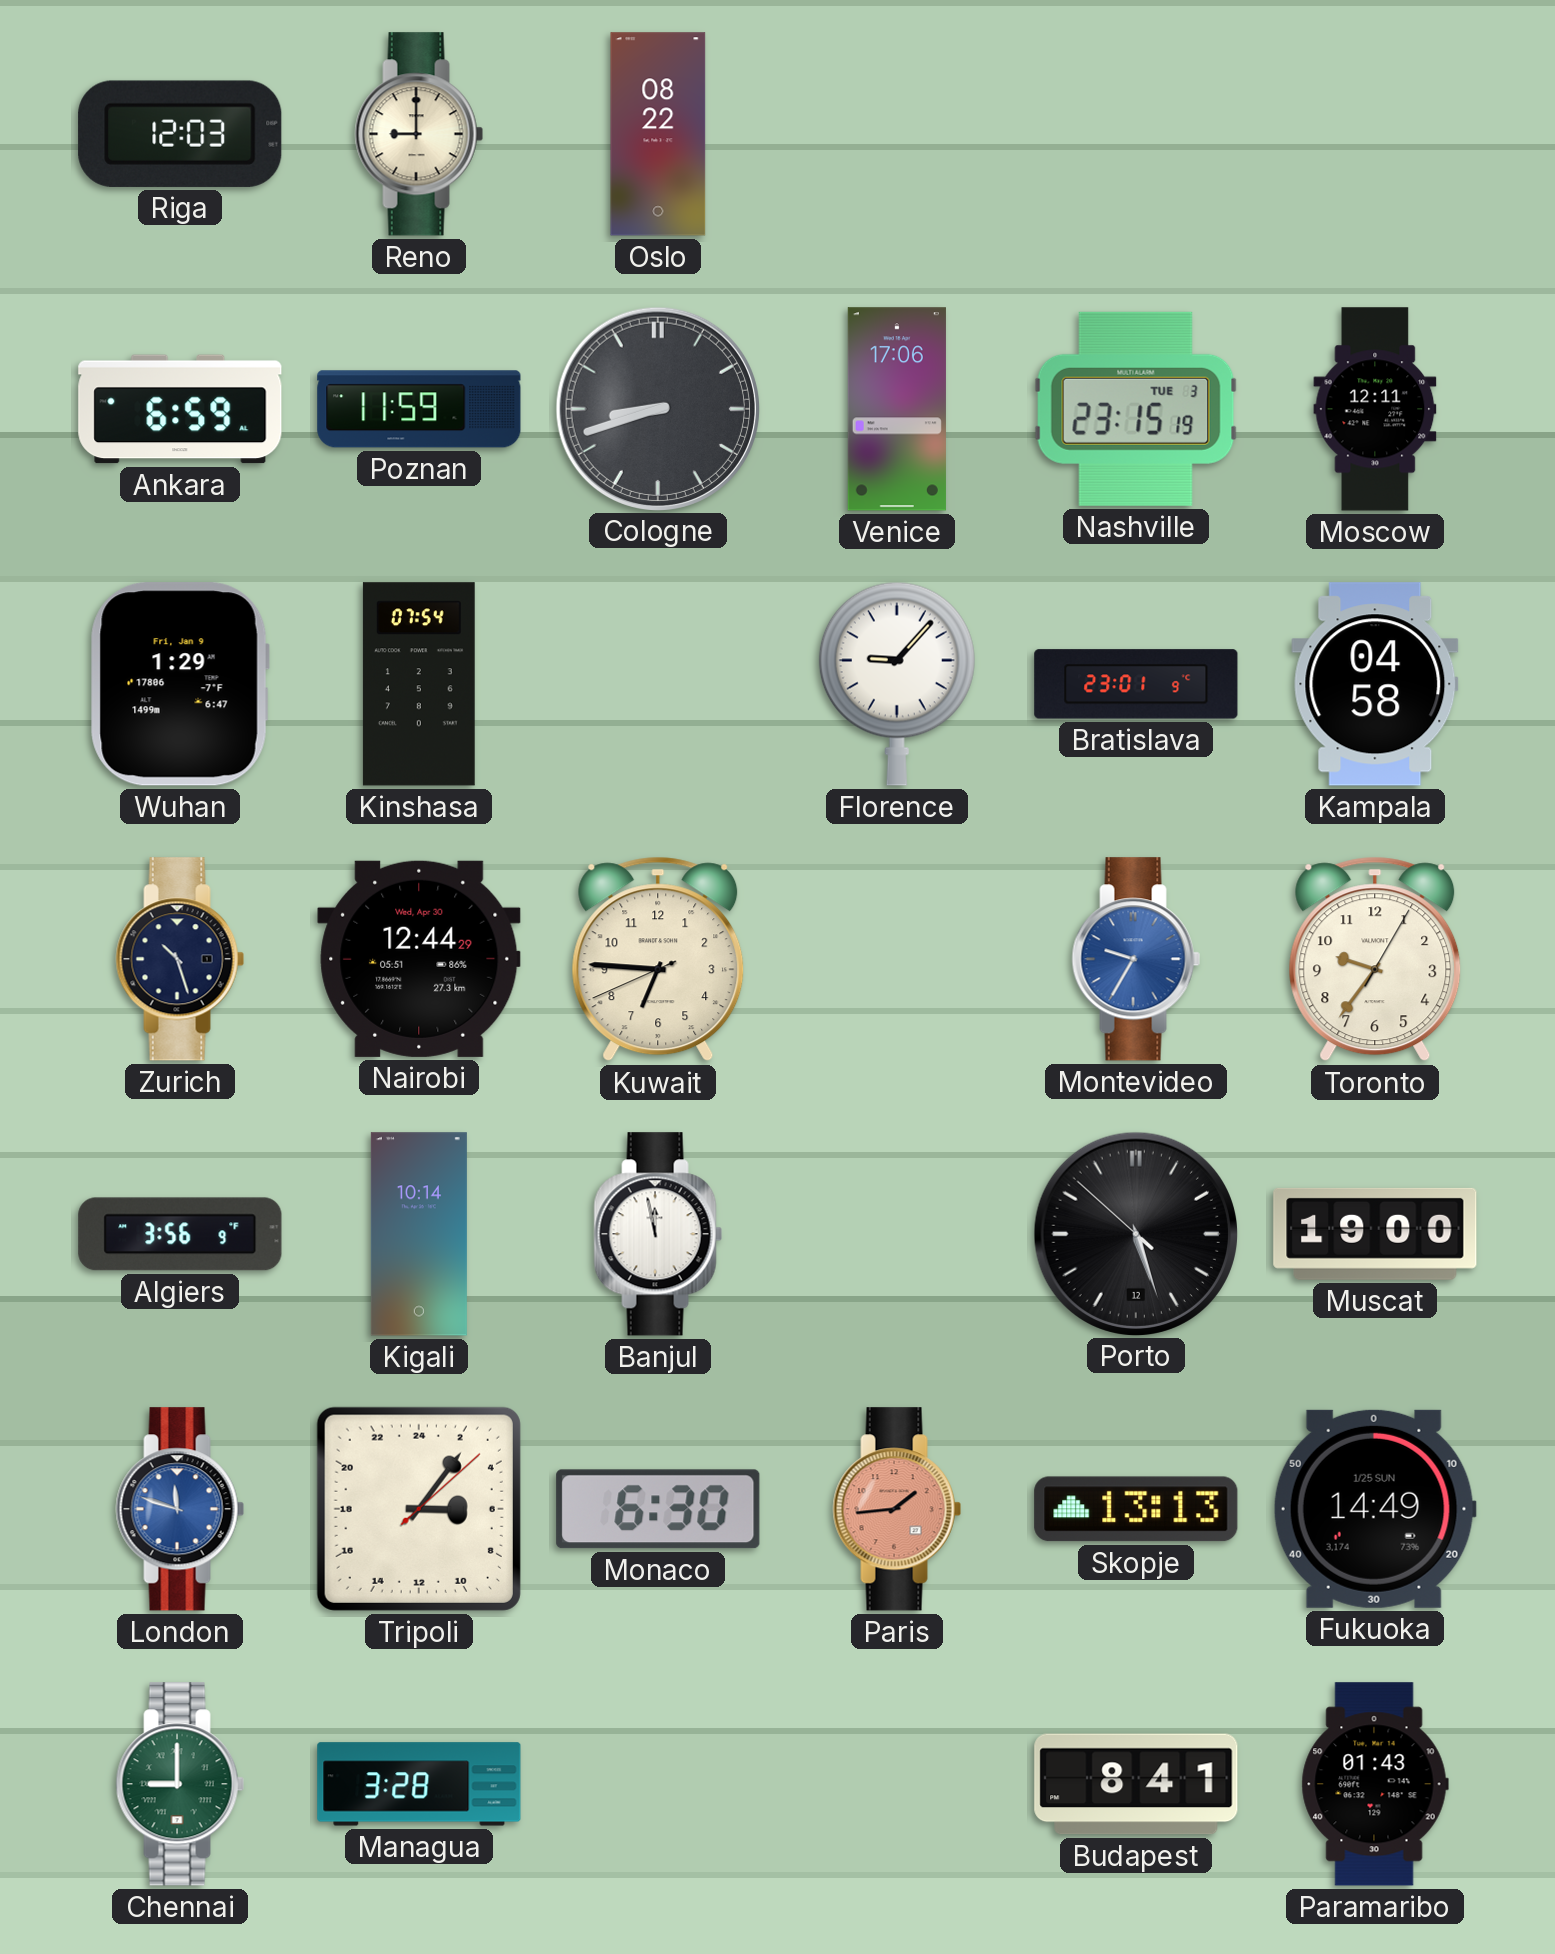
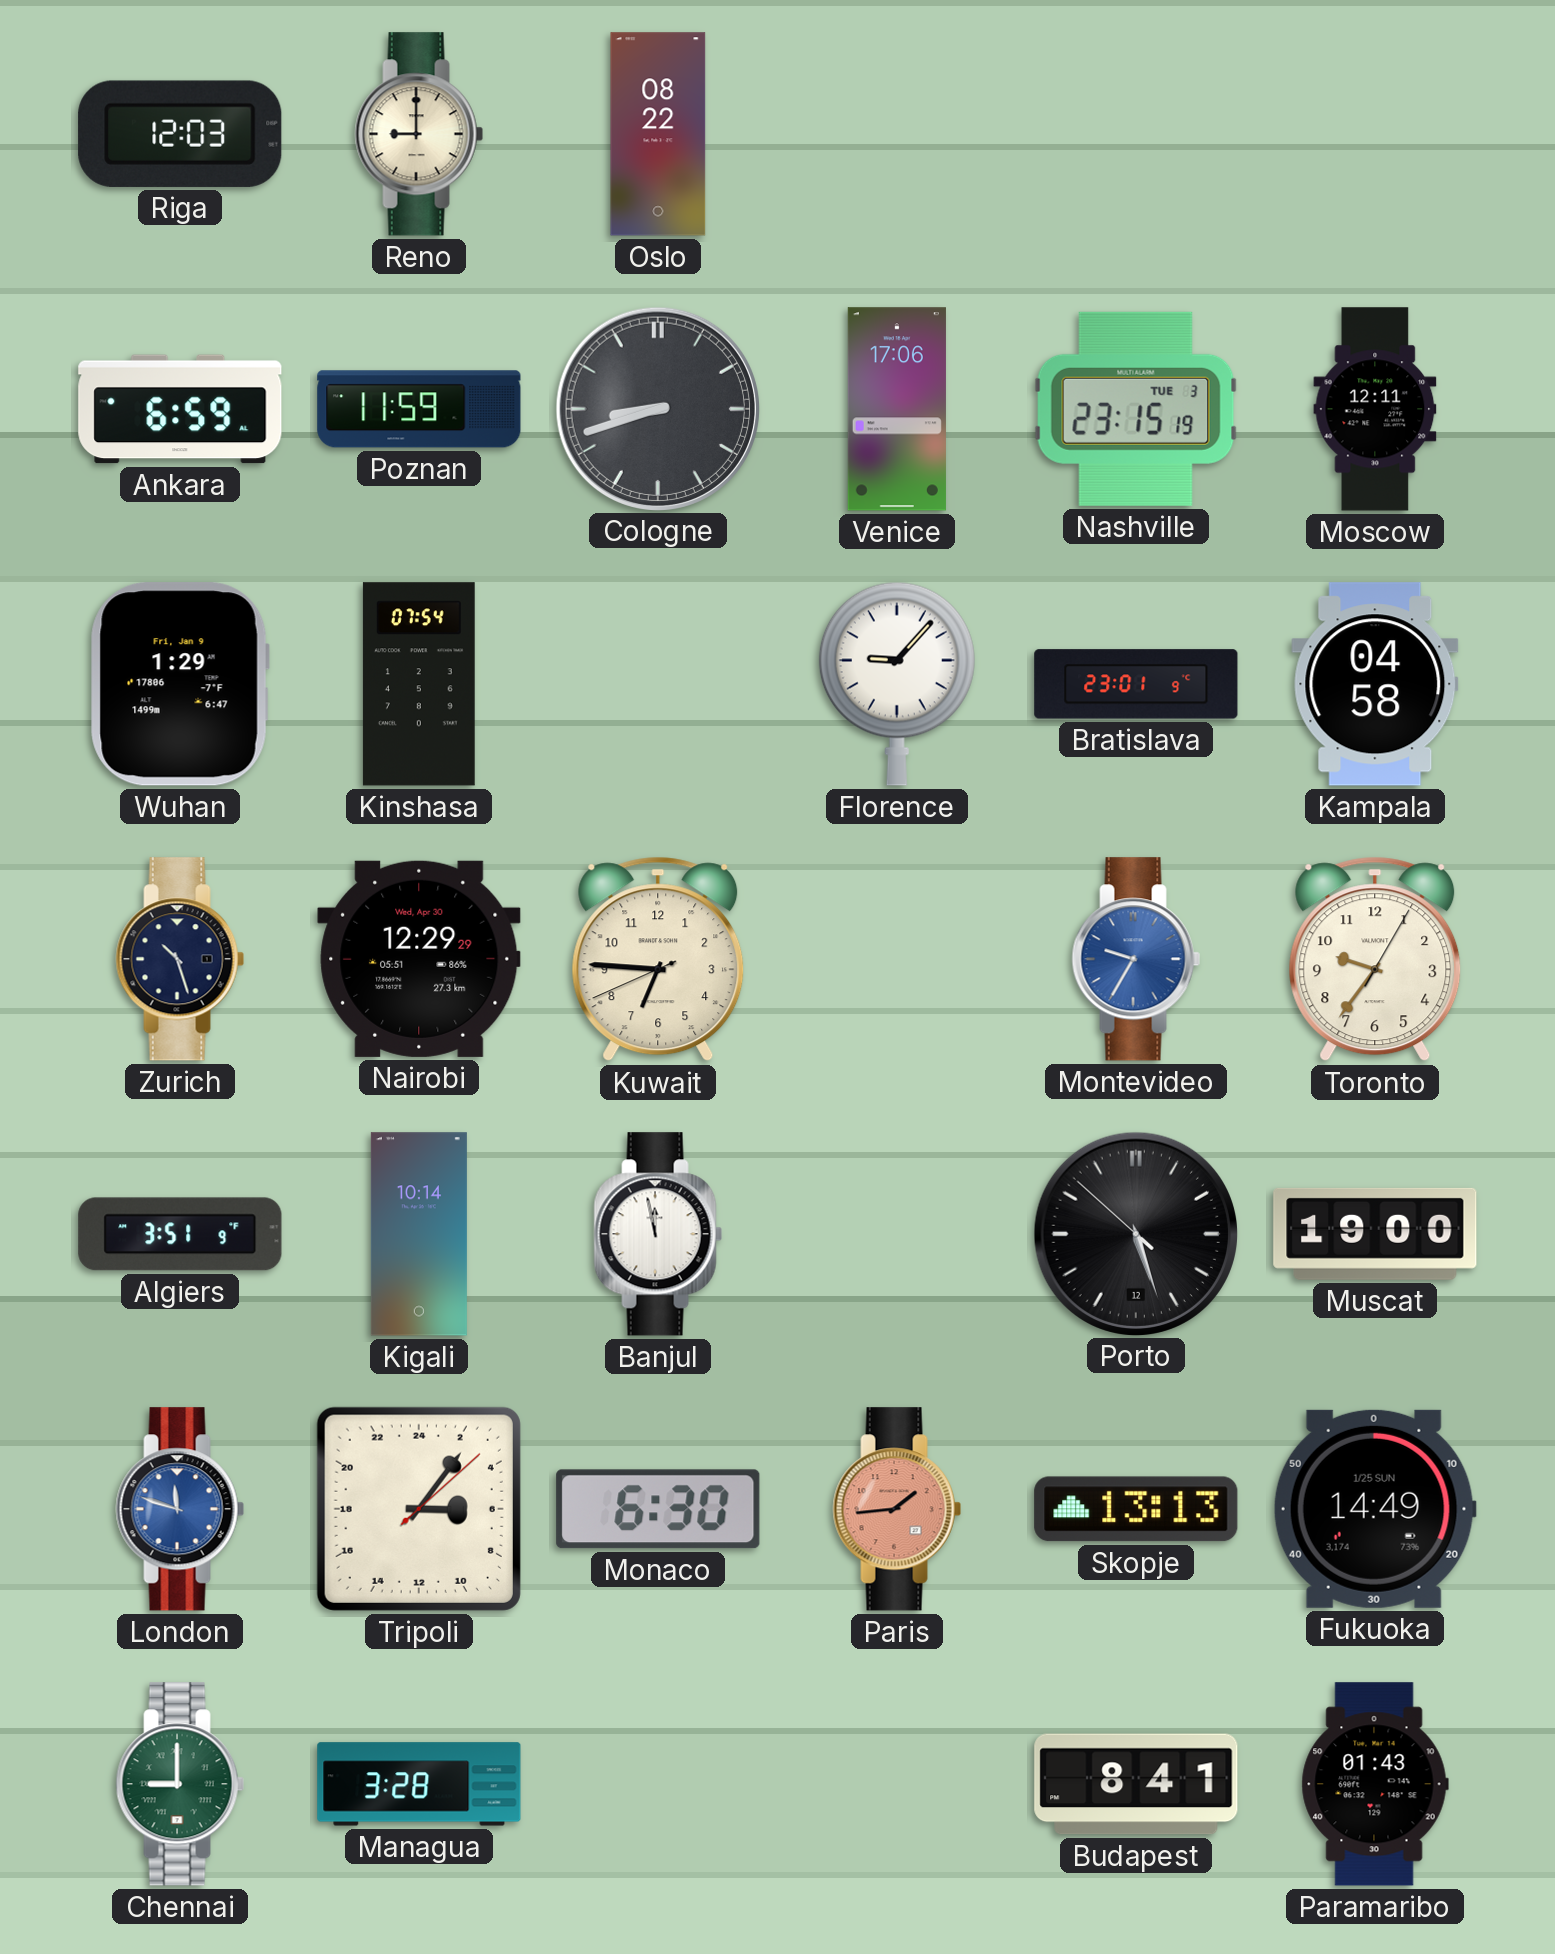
Nairobi: 12:44 -> 12:29 (419, 959)
Algiers: 3:56 -> 3:51 (180, 1234)
